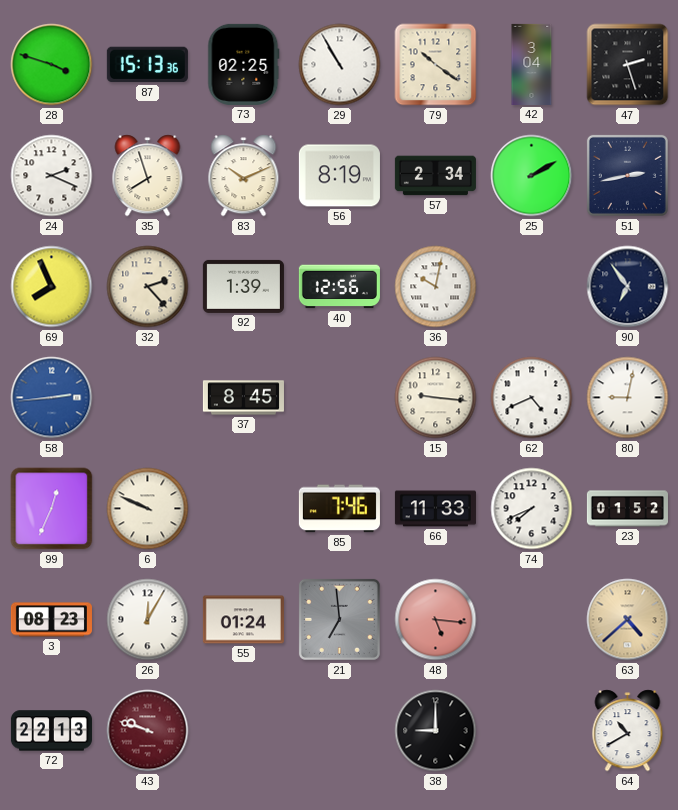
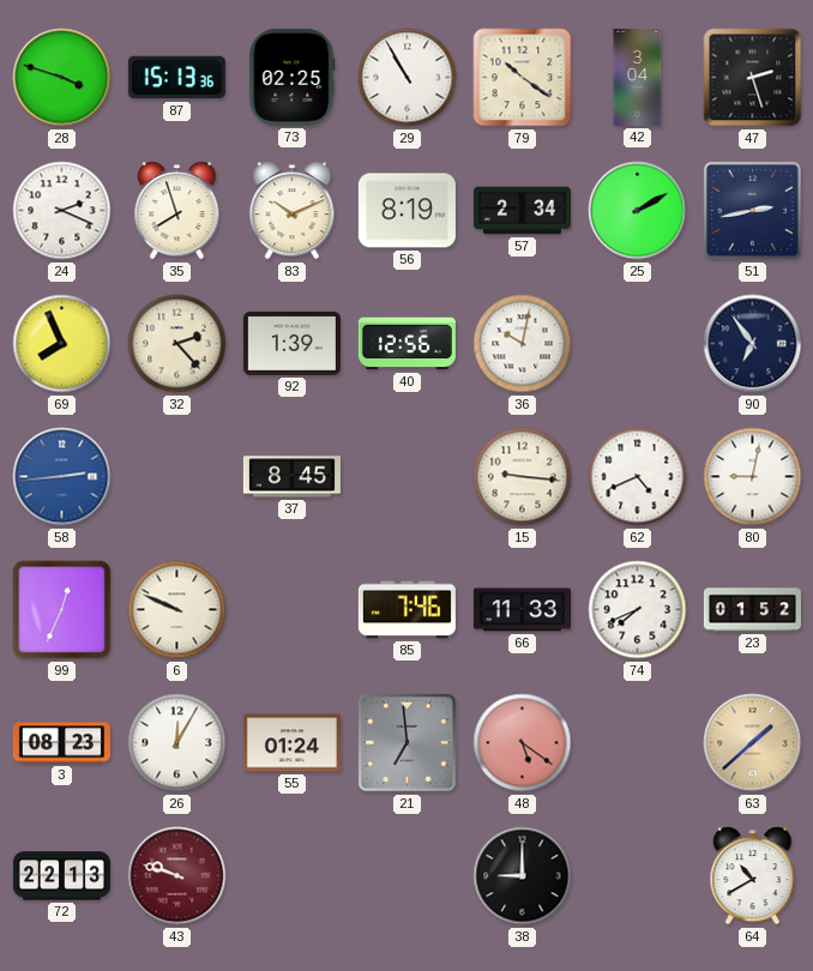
48: 5:16 -> 5:21 (523, 743)
63: 4:38 -> 1:38 (753, 743)
